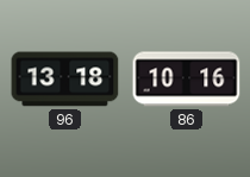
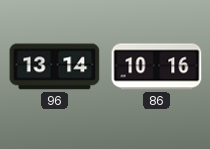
96: 13:18 -> 13:14 (55, 67)
